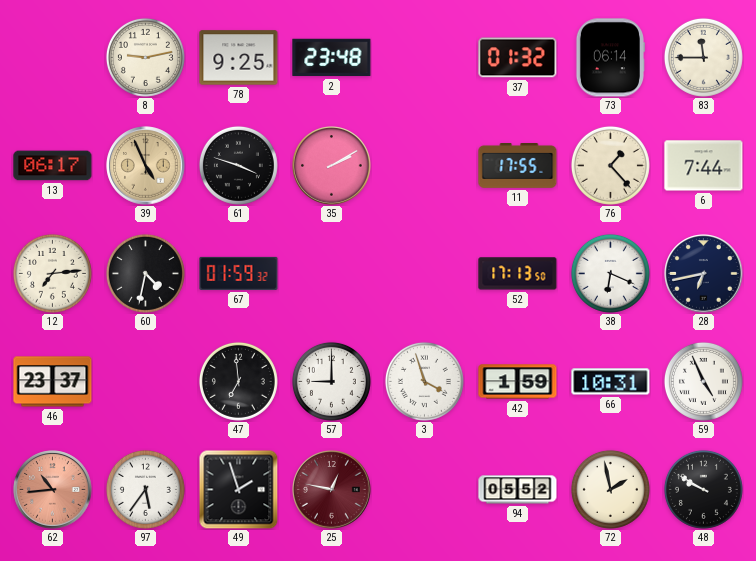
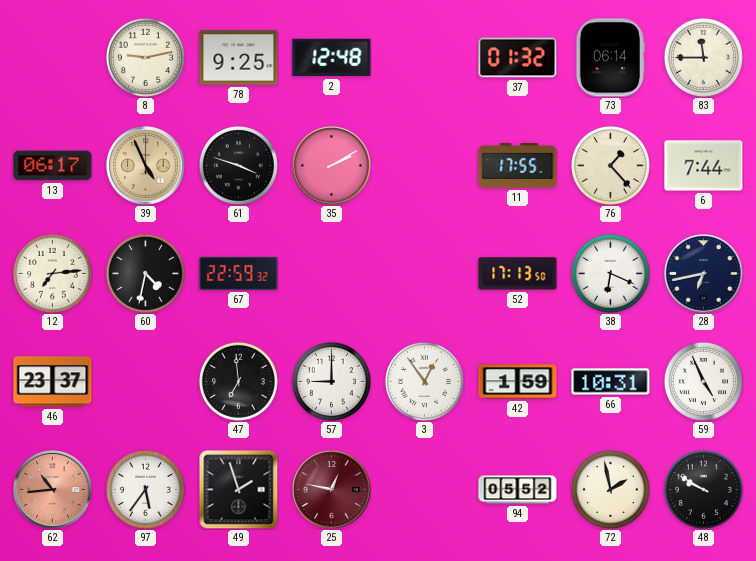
2: 23:48 -> 12:48 (332, 58)
67: 01:59 -> 22:59 (239, 273)
3: 3:57 -> 12:54 (424, 381)
